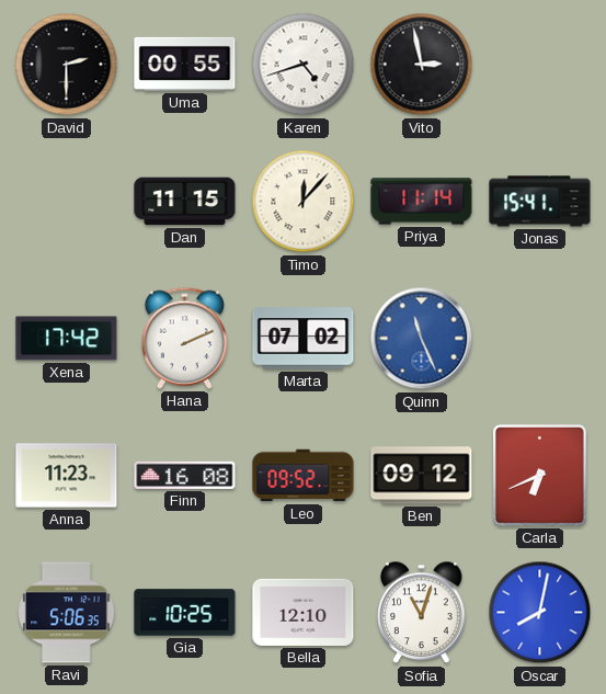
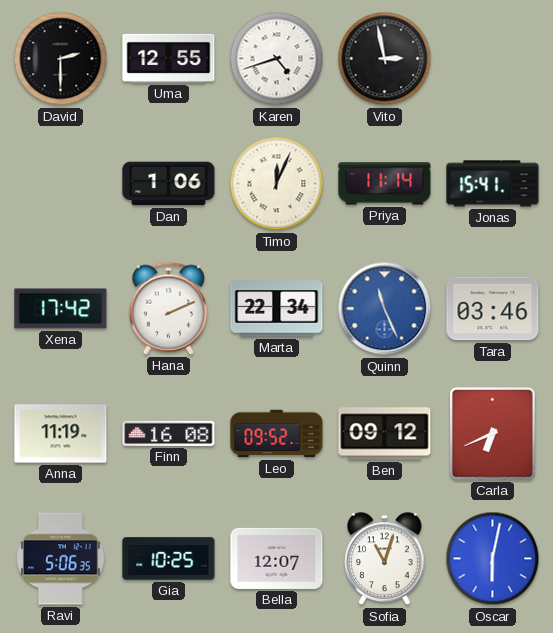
Uma: 00:55 -> 12:55 (169, 58)
Dan: 11:15 -> 1:06 (169, 184)
Timo: 12:07 -> 12:04 (277, 184)
Marta: 07:02 -> 22:34 (277, 309)
Tara: none -> 03:46 (493, 309)
Anna: 11:23 -> 11:19 (61, 434)
Bella: 12:10 -> 12:07 (277, 558)
Oscar: 8:02 -> 6:02 (493, 559)
